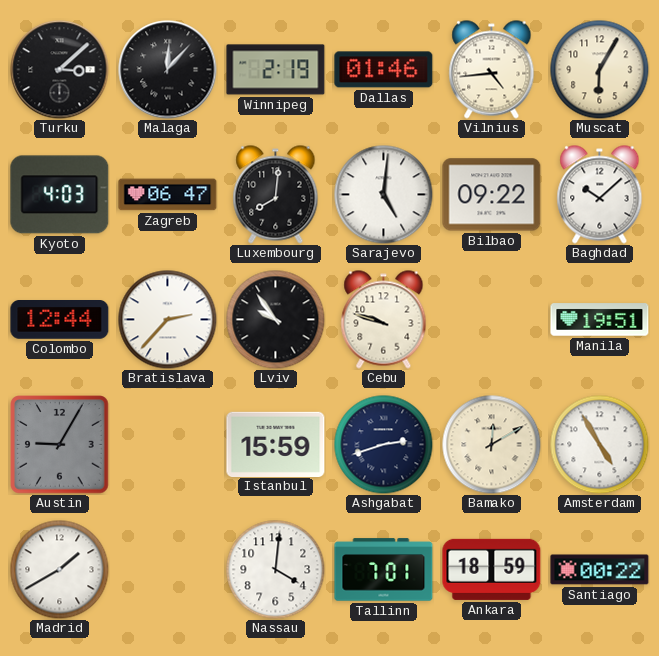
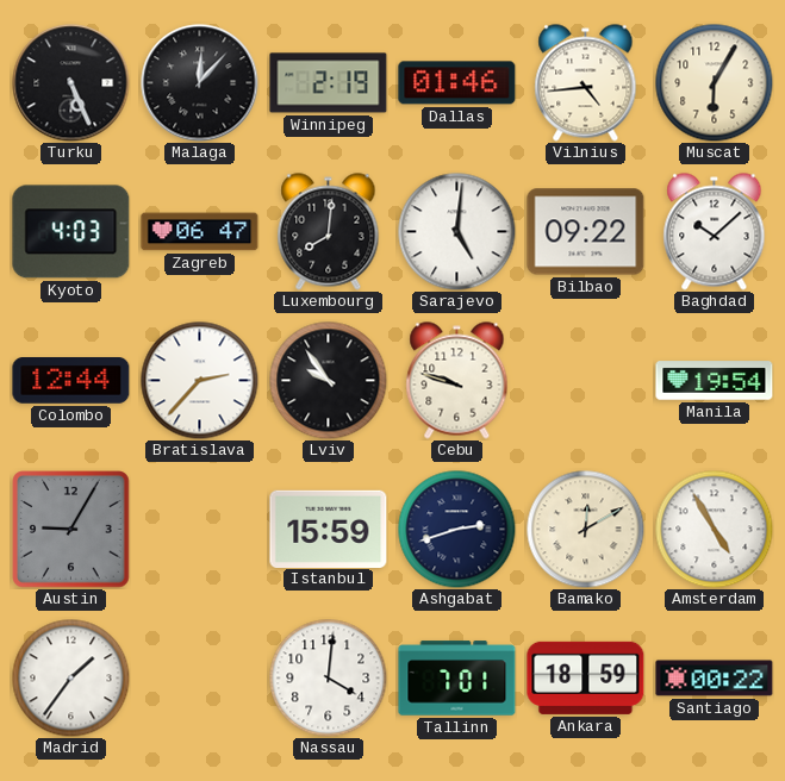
Turku: 3:08 -> 5:26 (71, 83)
Manila: 19:51 -> 19:54 (715, 381)
Madrid: 1:40 -> 1:36 (71, 679)
